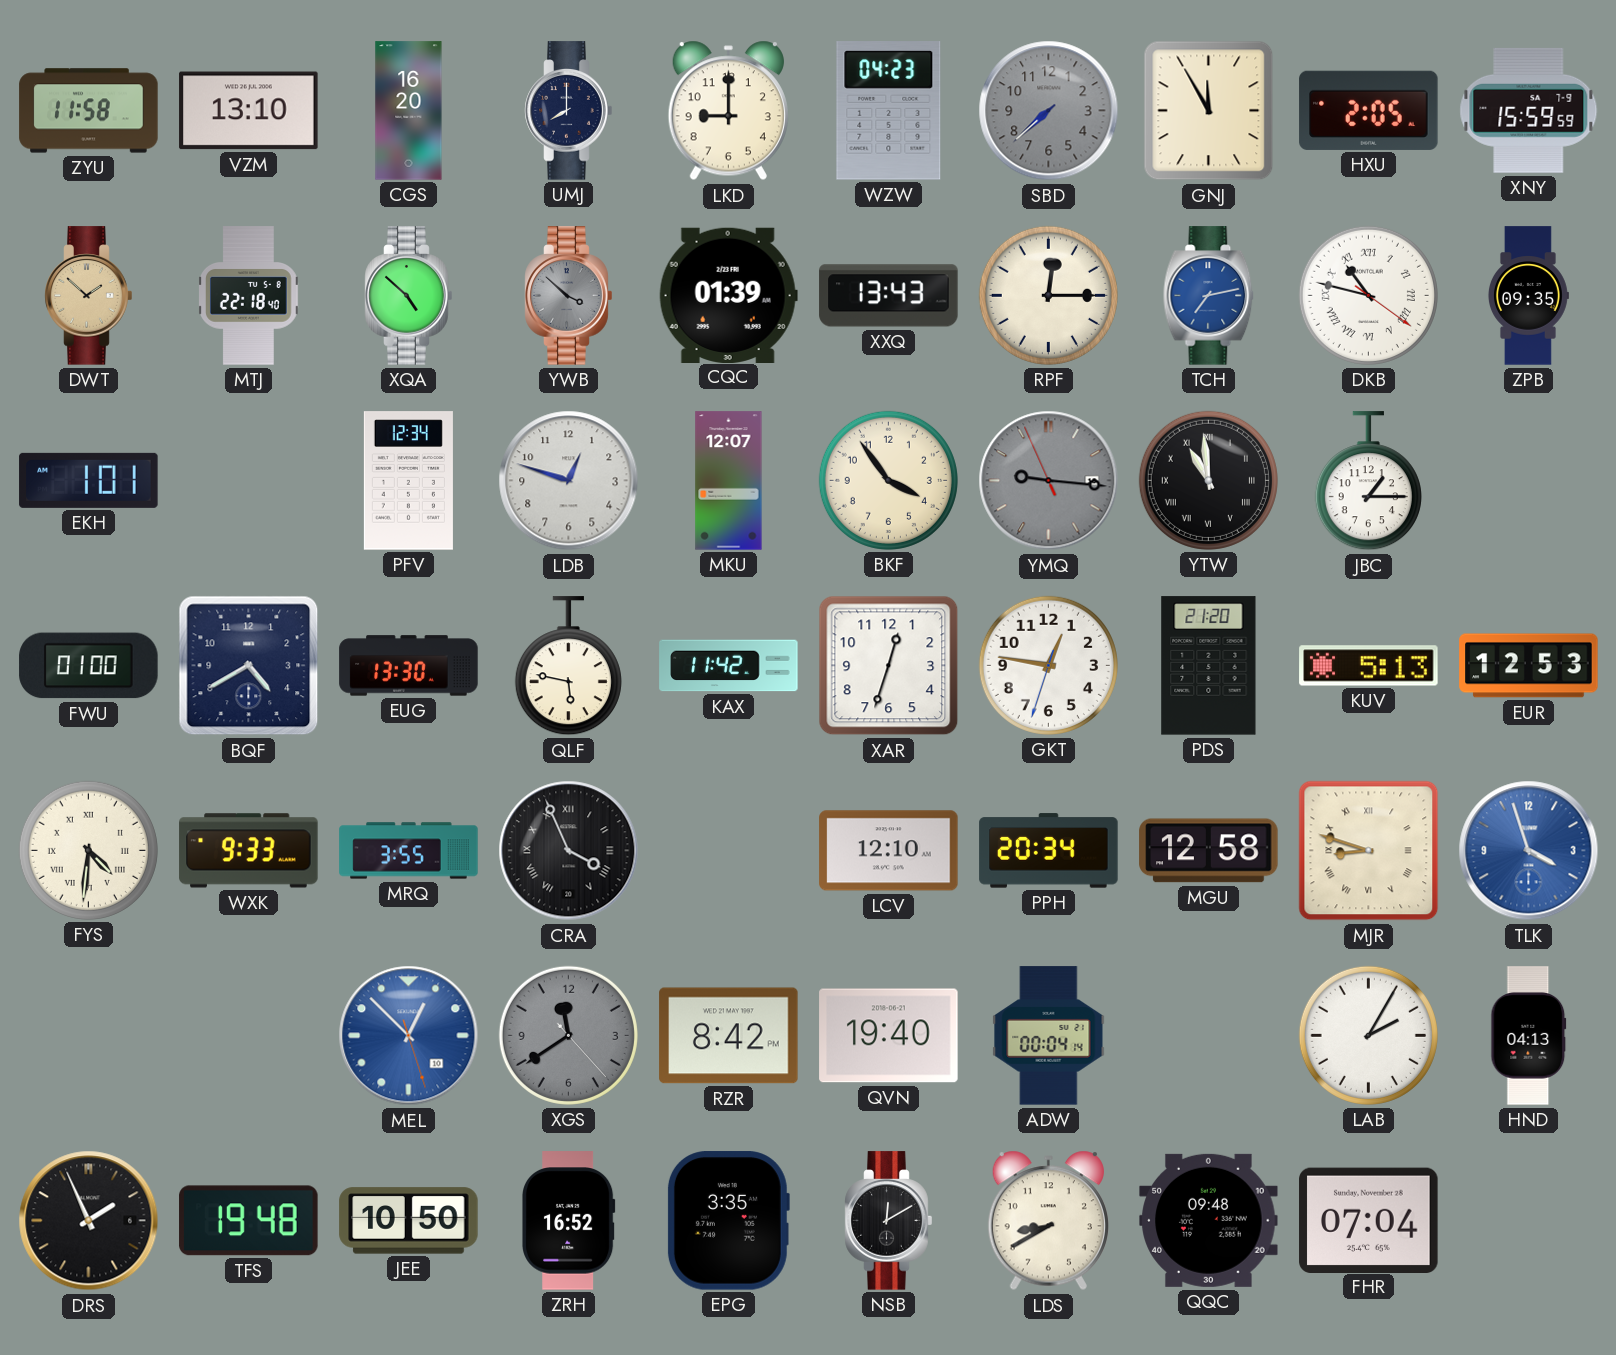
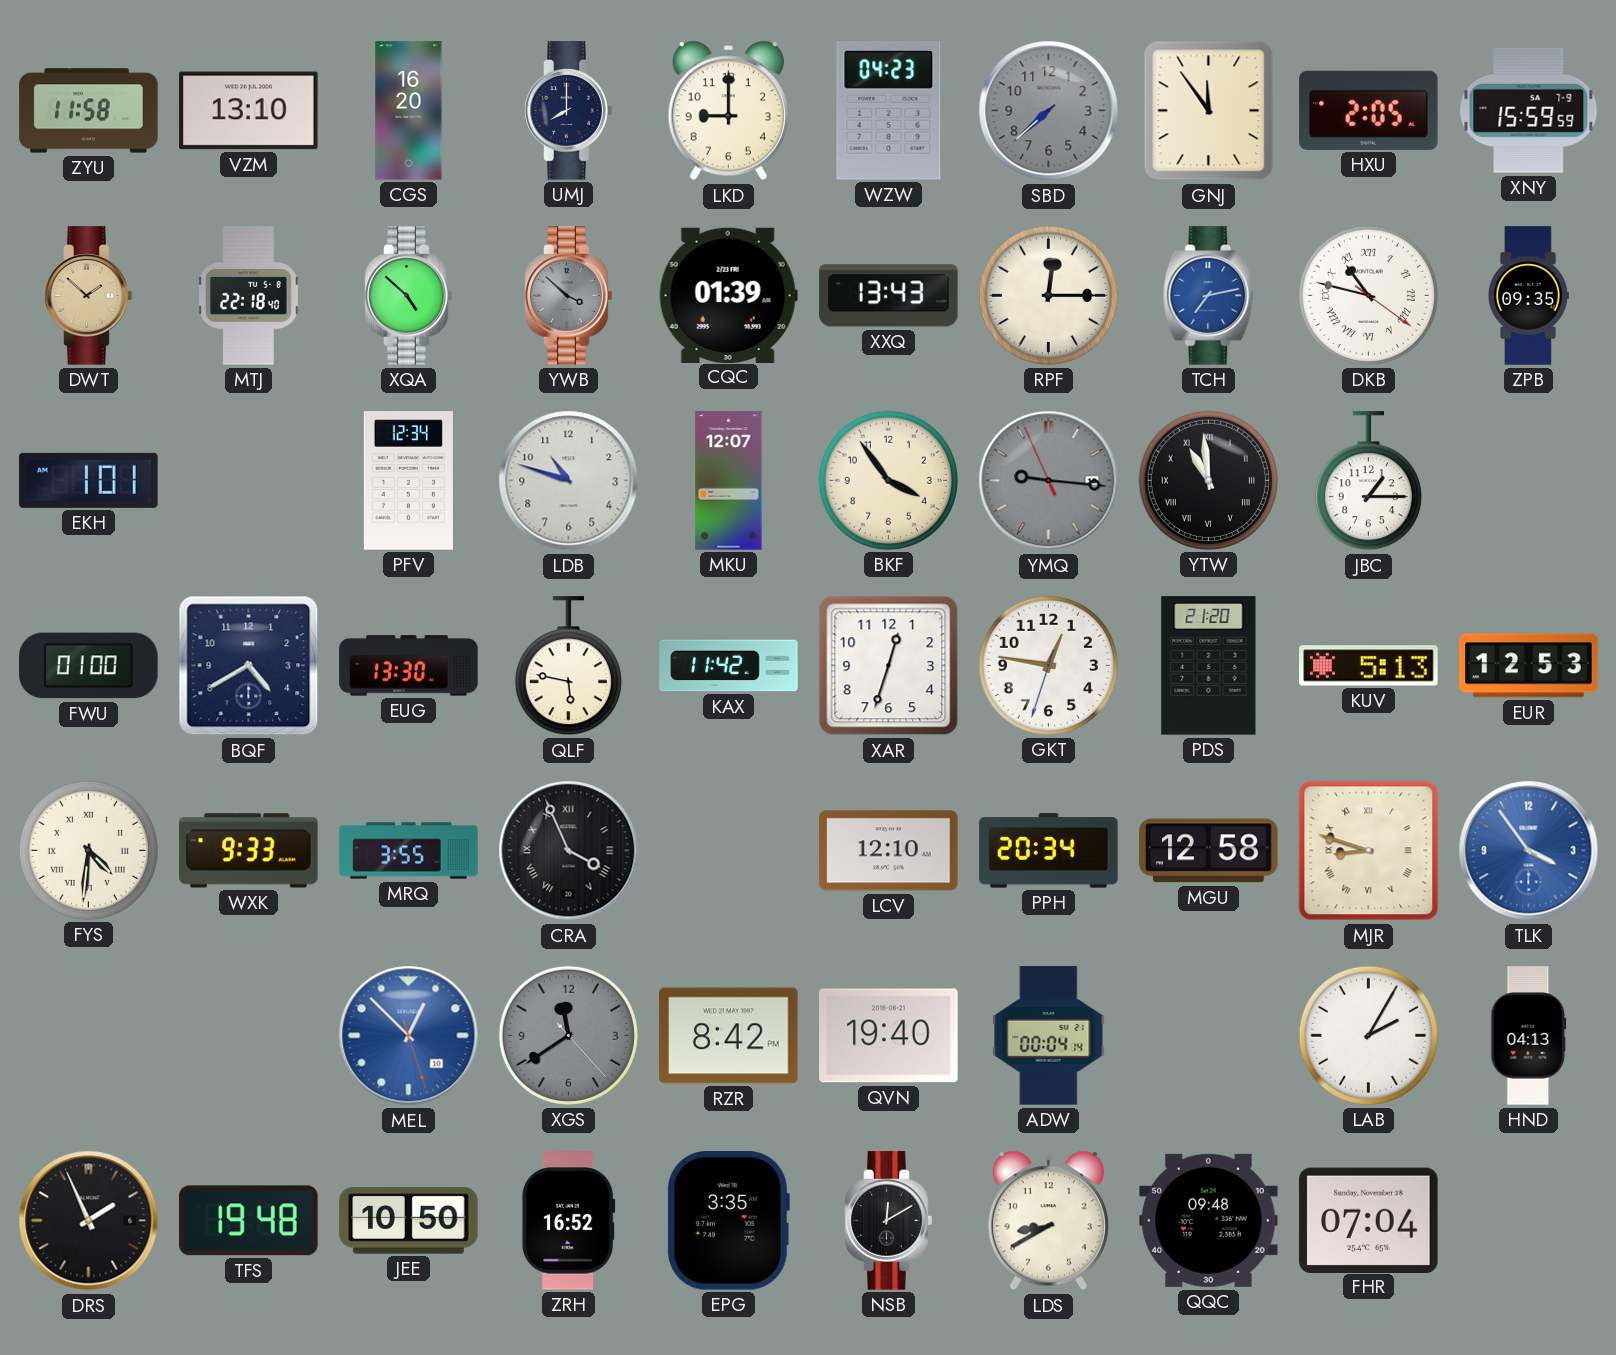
GNJ: 11:55 -> 11:54 (1209, 111)
LDB: 12:48 -> 10:48 (569, 481)
TLK: 3:57 -> 3:54 (1529, 851)
